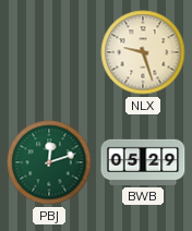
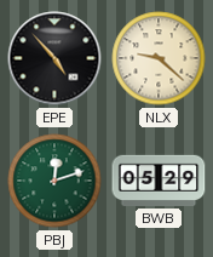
EPE: none -> 4:53 (54, 58)
NLX: 9:27 -> 9:22 (159, 58)
